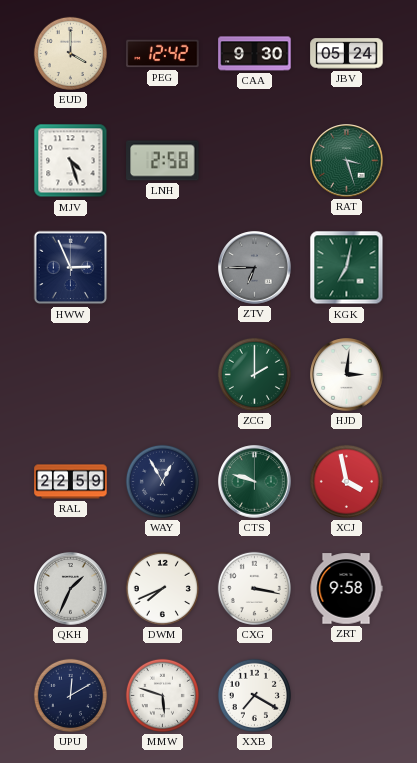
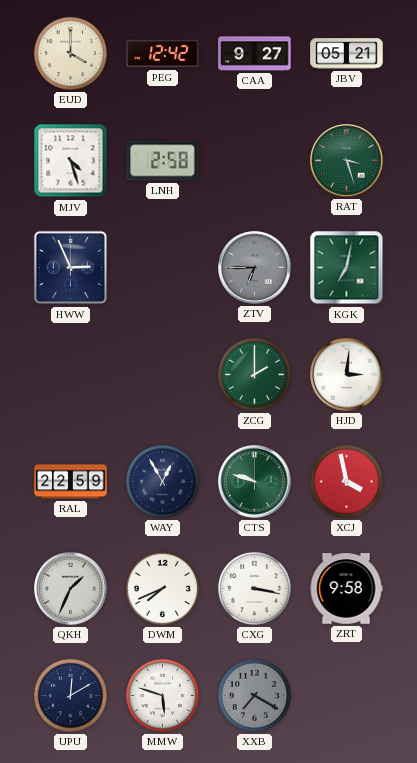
CAA: 9:30 -> 9:27 (255, 54)
JBV: 05:24 -> 05:21 (347, 54)
XXB dial: white -> grey (254, 695)
